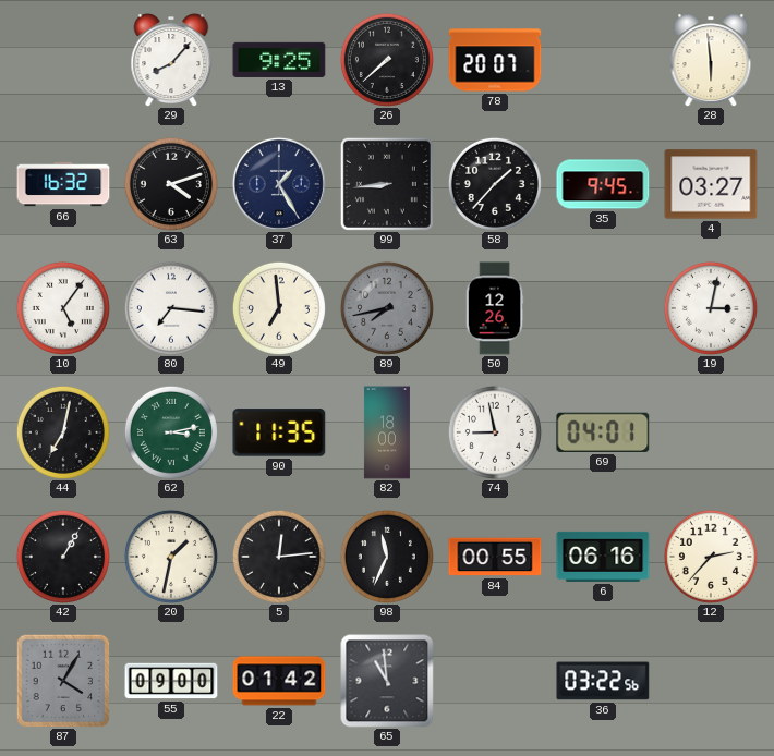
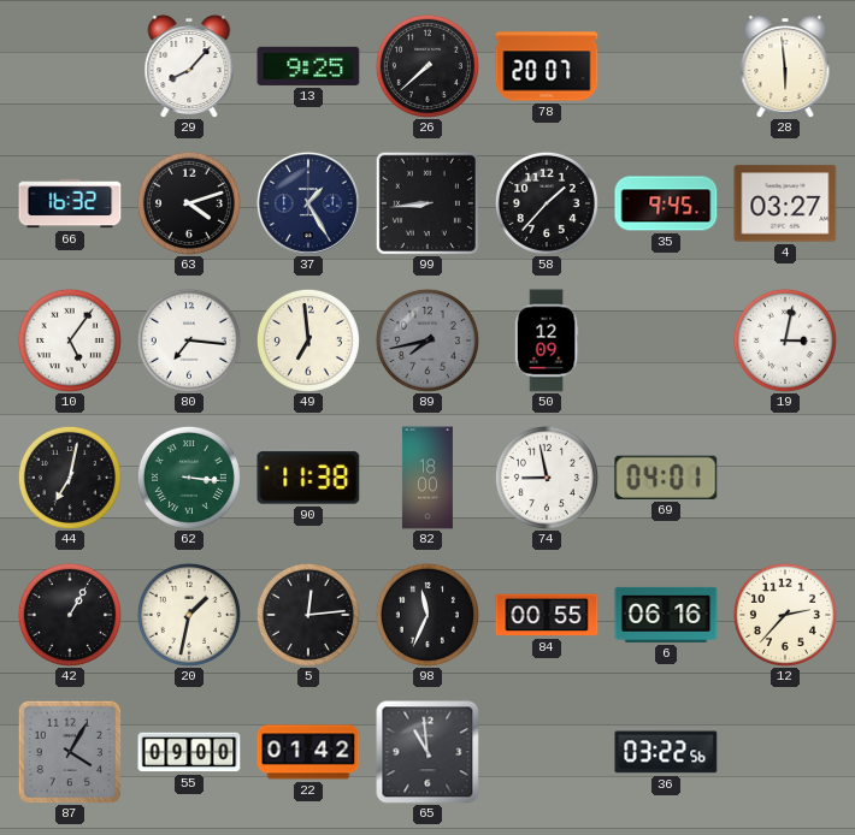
50: 12:26 -> 12:09 (547, 340)
62: 3:13 -> 3:16 (189, 478)
90: 11:35 -> 11:38 (308, 478)
